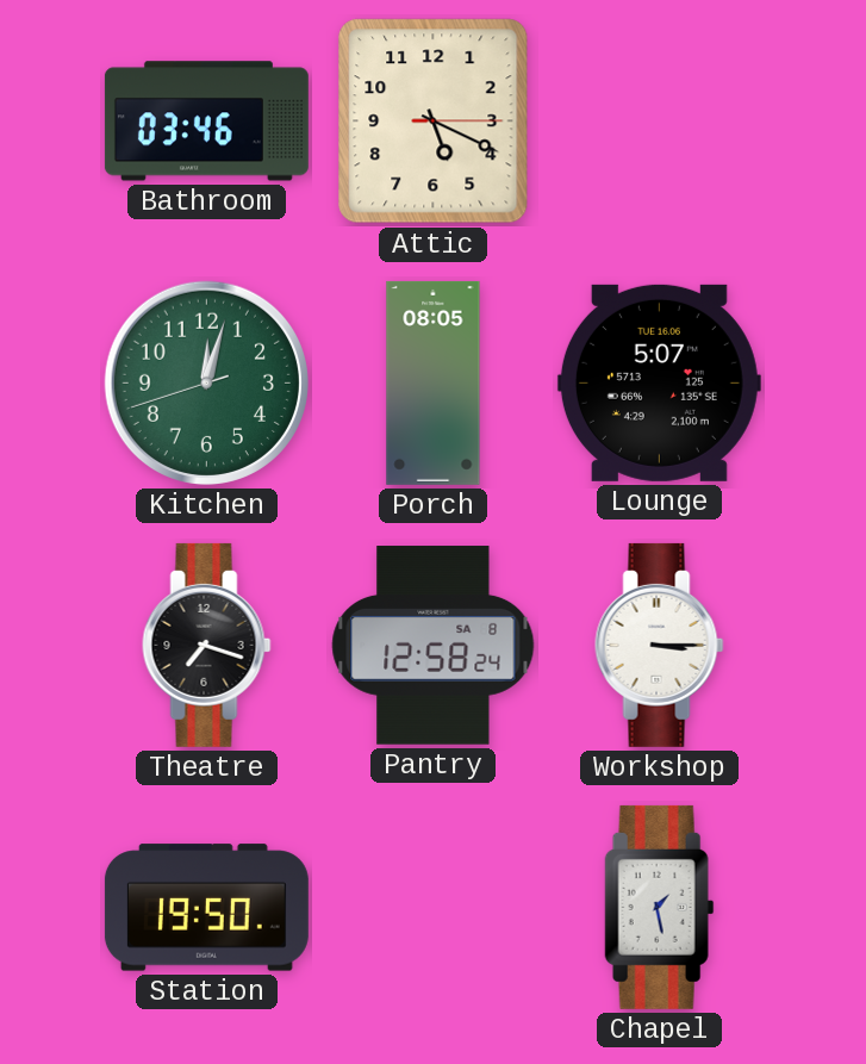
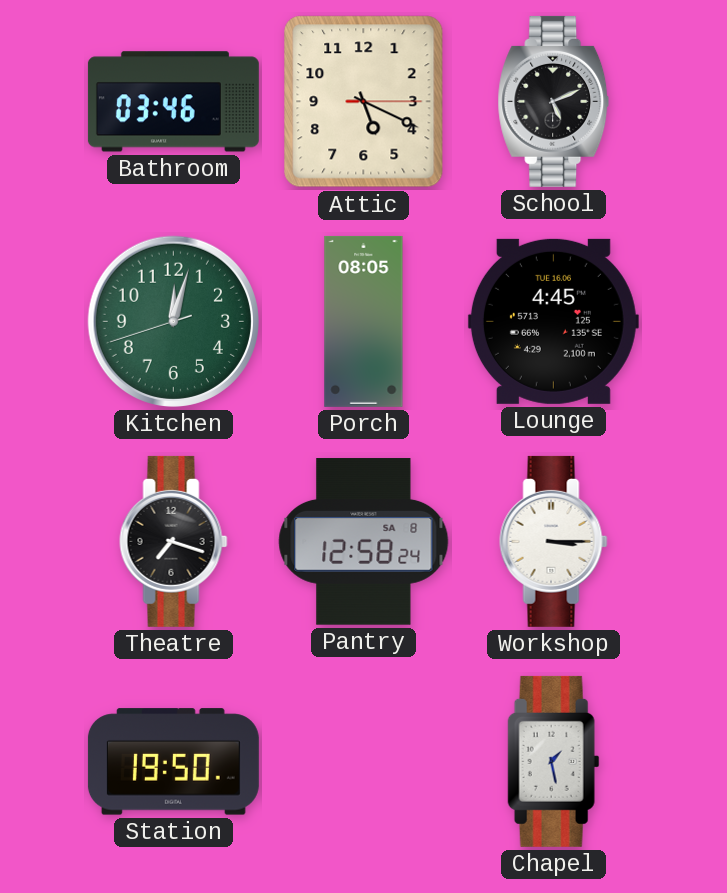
School: none -> 5:11 (554, 101)
Lounge: 5:07 -> 4:45 (553, 321)
